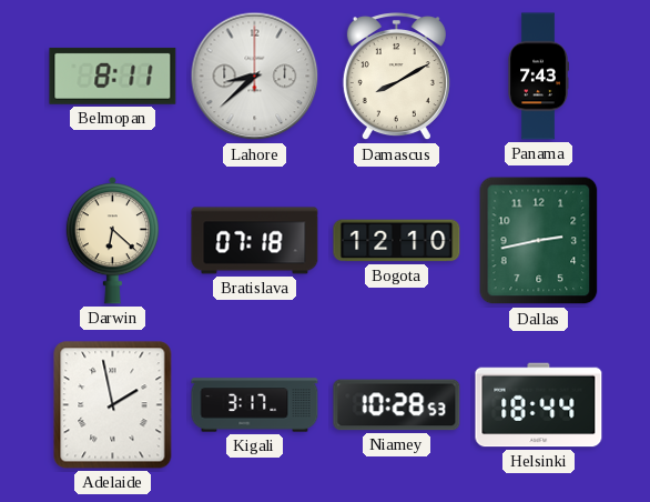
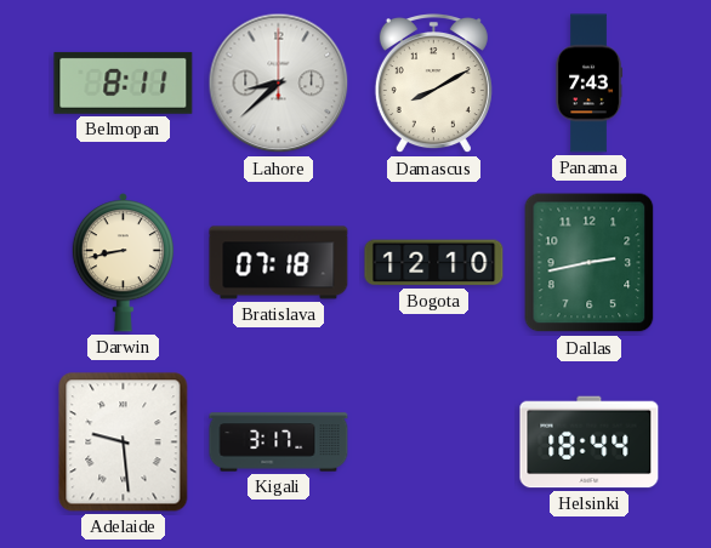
Darwin: 6:22 -> 8:43 (123, 263)
Adelaide: 1:58 -> 9:29 (124, 443)
Niamey: 10:28 -> none (397, 405)
